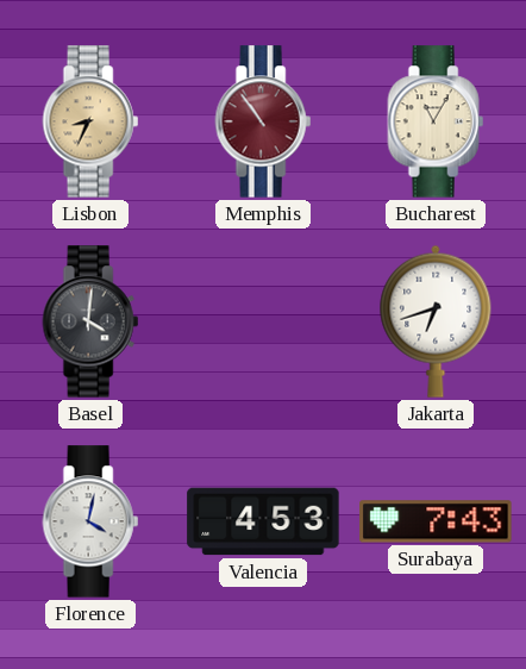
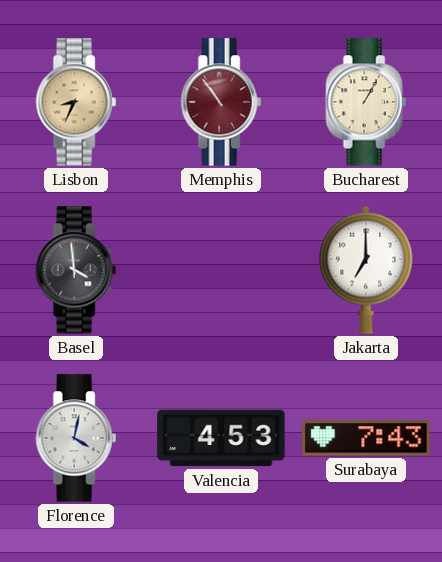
Bucharest: 11:05 -> 1:05 (366, 102)
Basel: 4:01 -> 3:59 (76, 270)
Jakarta: 6:42 -> 7:00 (366, 270)
